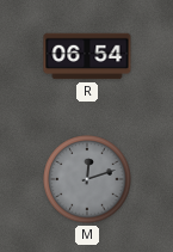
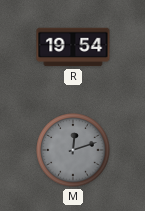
R: 06:54 -> 19:54 (73, 47)
